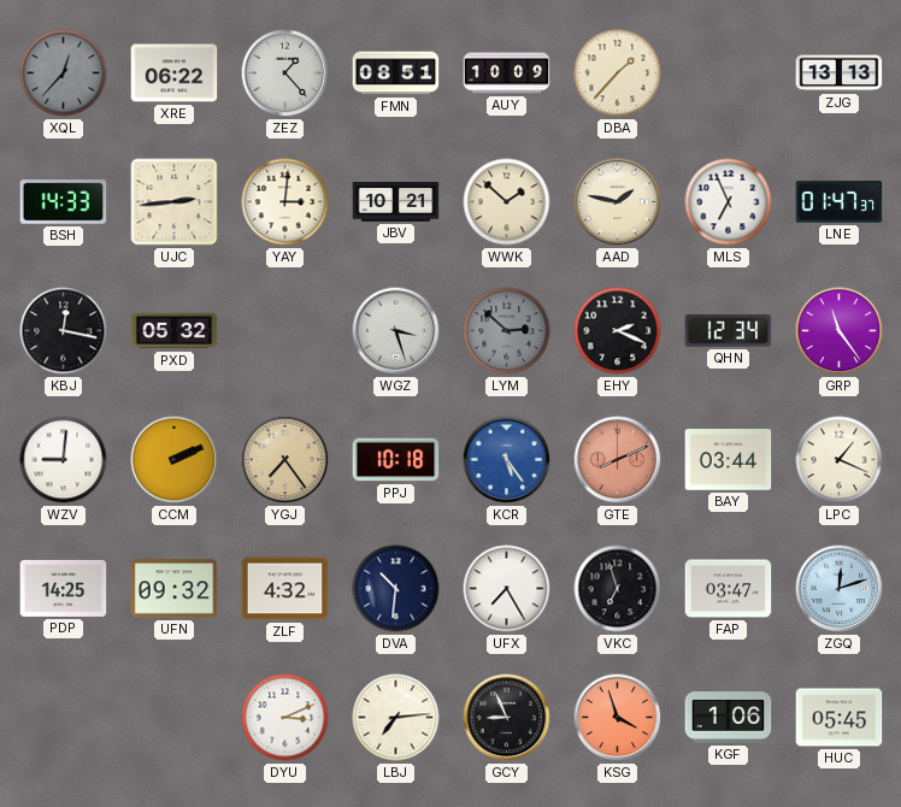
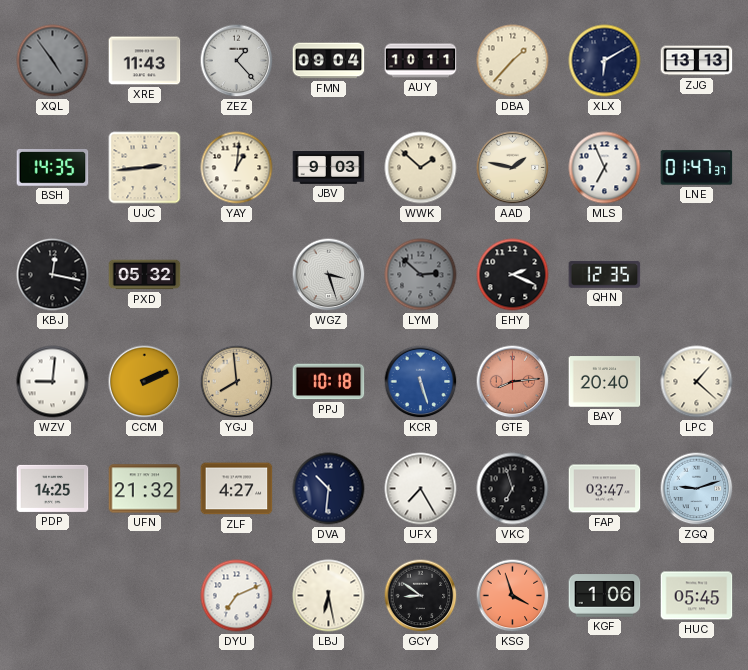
XQL: 12:37 -> 4:54 (53, 61)
XRE: 06:22 -> 11:43 (145, 61)
FMN: 08:51 -> 09:04 (329, 61)
AUY: 10:09 -> 10:11 (421, 61)
XLX: none -> 6:10 (605, 61)
BSH: 14:33 -> 14:35 (53, 168)
YAY: 3:01 -> 1:01 (237, 168)
JBV: 10:21 -> 9:03 (329, 168)
QHN: 12:34 -> 12:35 (605, 274)
GRP: 11:24 -> none (840, 331)
YGJ: 7:24 -> 7:59 (237, 382)
KCR: 5:24 -> 5:27 (421, 382)
GTE: 8:11 -> 8:14 (513, 382)
BAY: 03:44 -> 20:40 (605, 382)
LPC: 1:19 -> 1:22 (697, 382)
UFN: 09:32 -> 21:32 (145, 489)
ZLF: 4:32 -> 4:27 (237, 489)
ZGQ: 12:12 -> 9:12 (697, 489)
DYU: 3:11 -> 7:11 (237, 596)
LBJ: 7:14 -> 6:28 (329, 596)
GCY: 8:56 -> 8:51 (421, 596)
